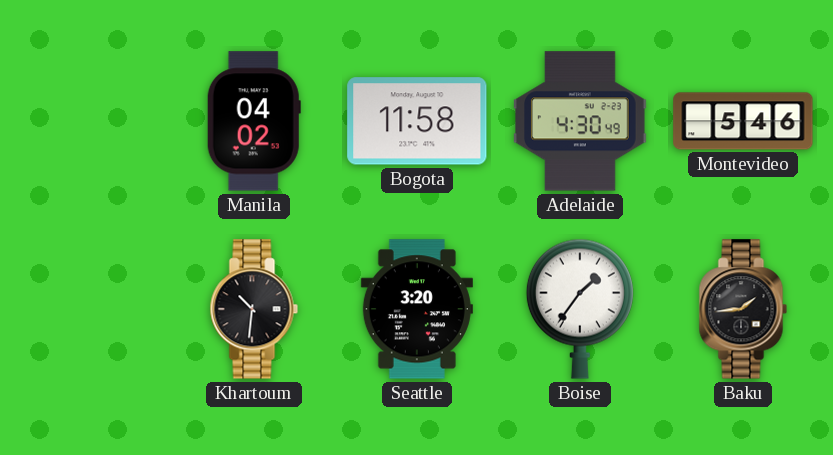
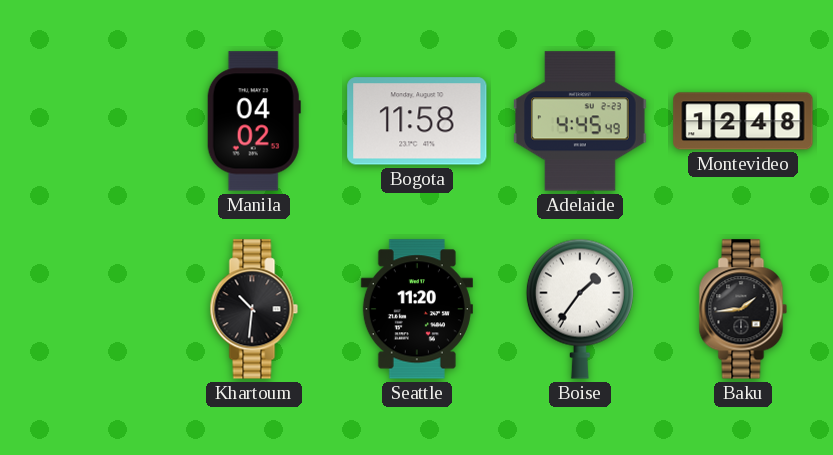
Adelaide: 4:30 -> 4:45 (581, 121)
Montevideo: 5:46 -> 12:48 (743, 121)
Seattle: 3:20 -> 11:20 (417, 309)
